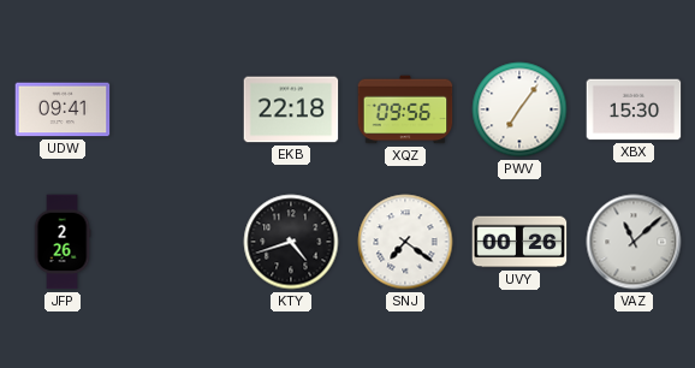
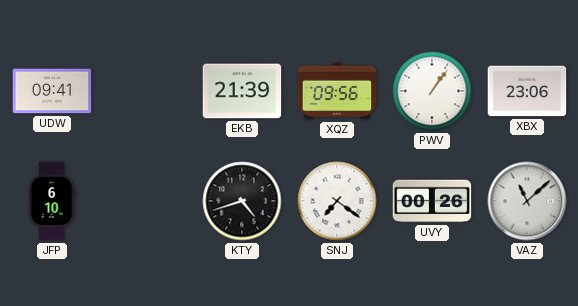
EKB: 22:18 -> 21:39 (242, 91)
PWV: 7:06 -> 1:06 (432, 91)
XBX: 15:30 -> 23:06 (527, 91)
JFP: 2:26 -> 6:10 (52, 201)
